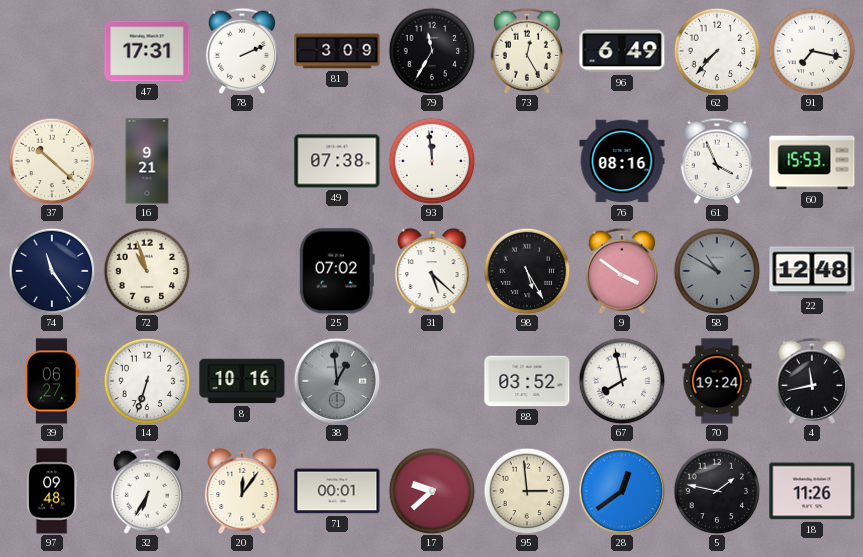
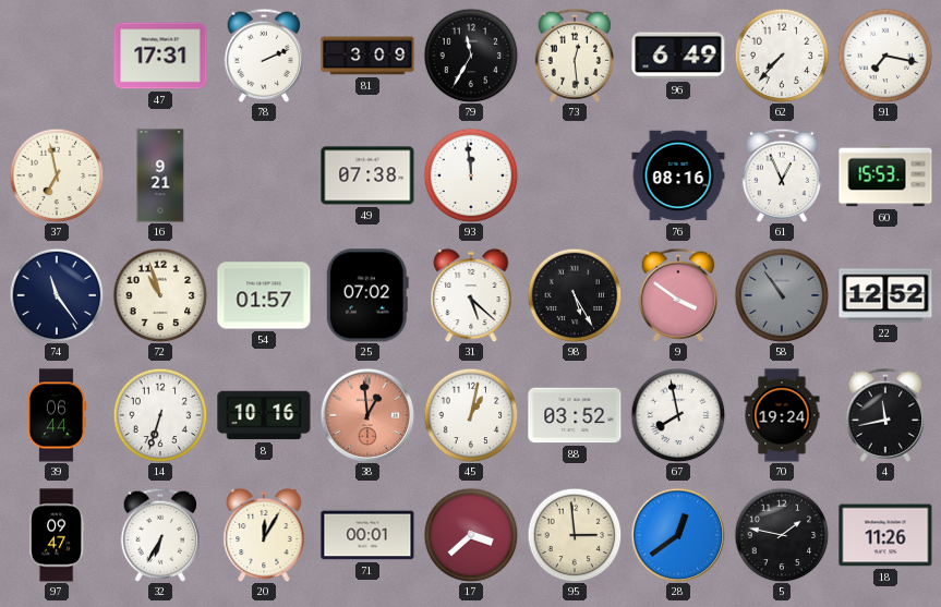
73: 12:25 -> 12:29 (575, 56)
37: 10:22 -> 6:58 (57, 175)
61: 3:56 -> 12:56 (782, 175)
54: none -> 01:57 (264, 295)
58: 10:50 -> 10:54 (782, 295)
22: 12:48 -> 12:52 (885, 295)
39: 06:27 -> 06:44 (56, 415)
38 dial: grey -> salmon (367, 415)
45: none -> 1:02 (471, 415)
97: 09:48 -> 09:47 (57, 535)
20: 12:06 -> 12:05 (264, 535)
17: 9:38 -> 3:38 (471, 535)
